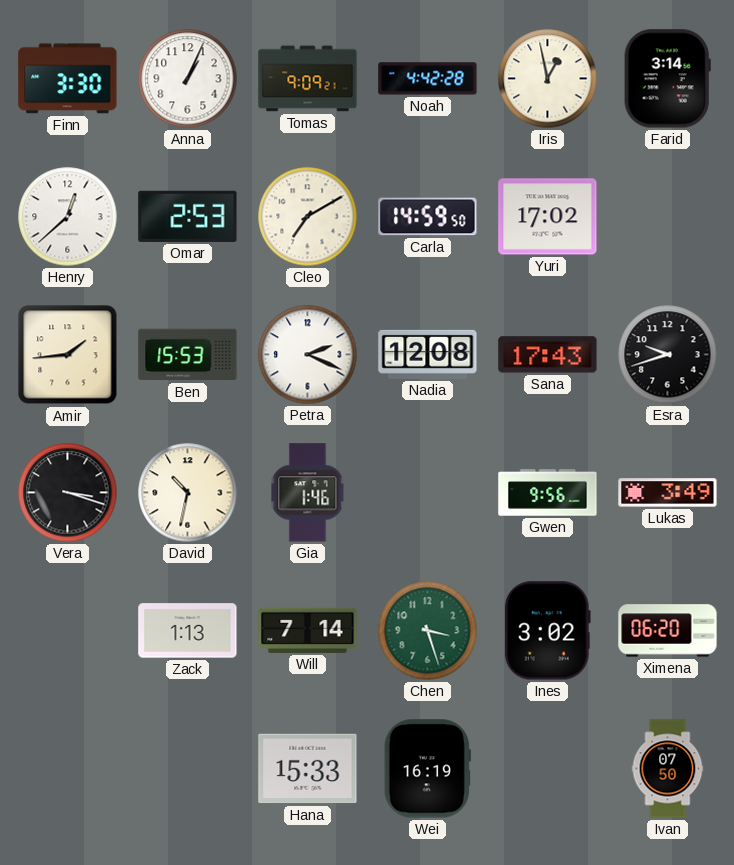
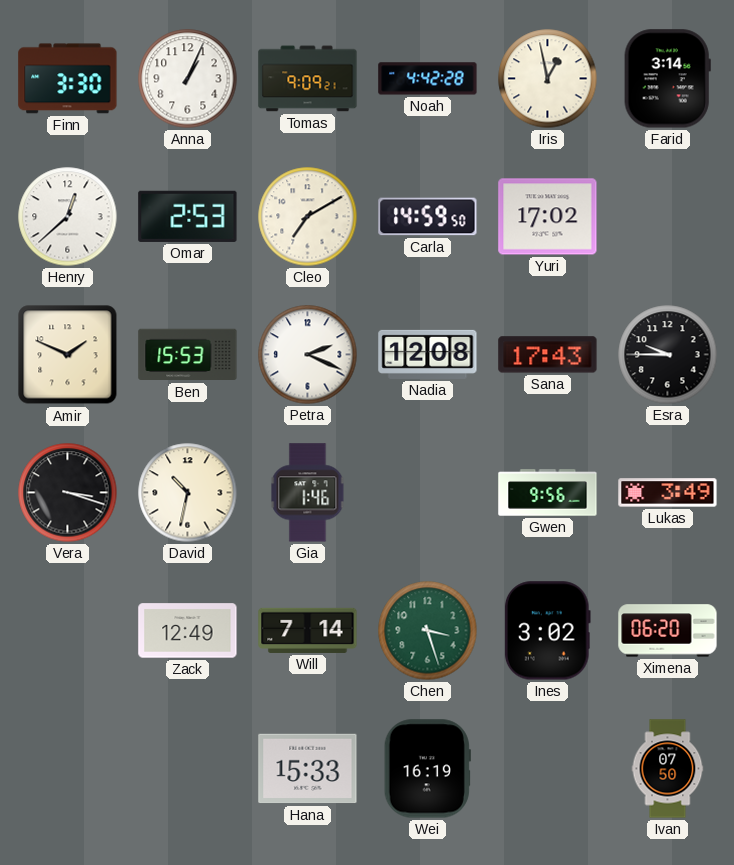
Amir: 1:44 -> 1:49 (68, 355)
Esra: 9:42 -> 9:45 (668, 355)
Zack: 1:13 -> 12:49 (188, 631)
